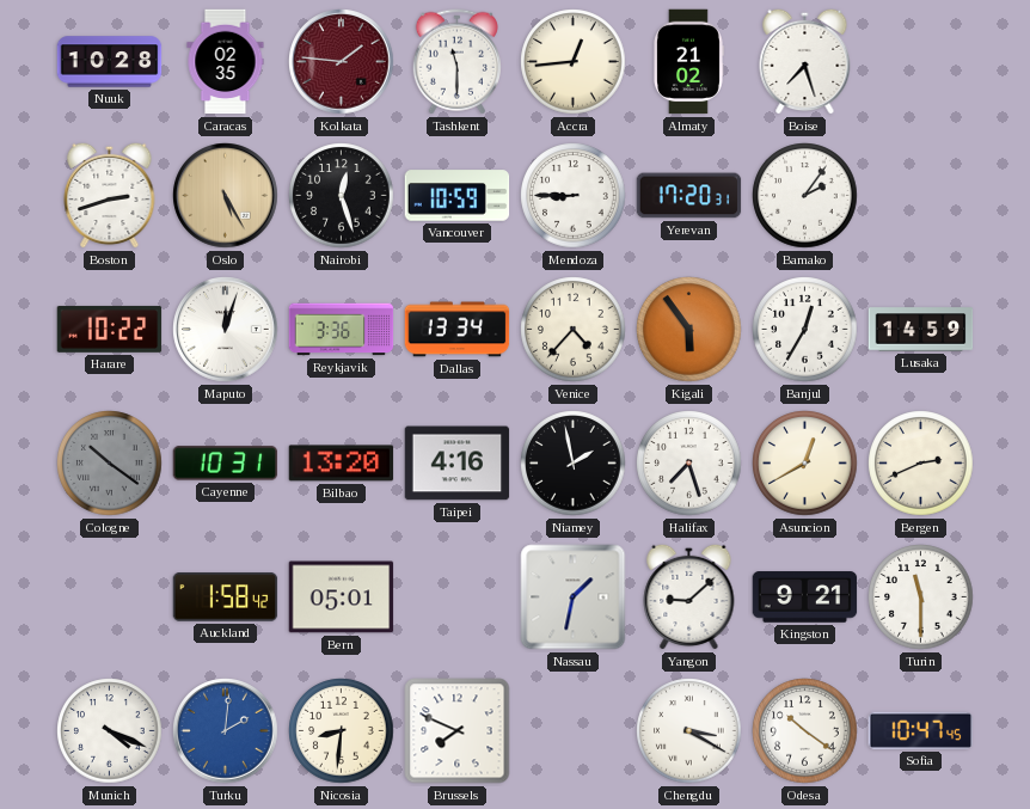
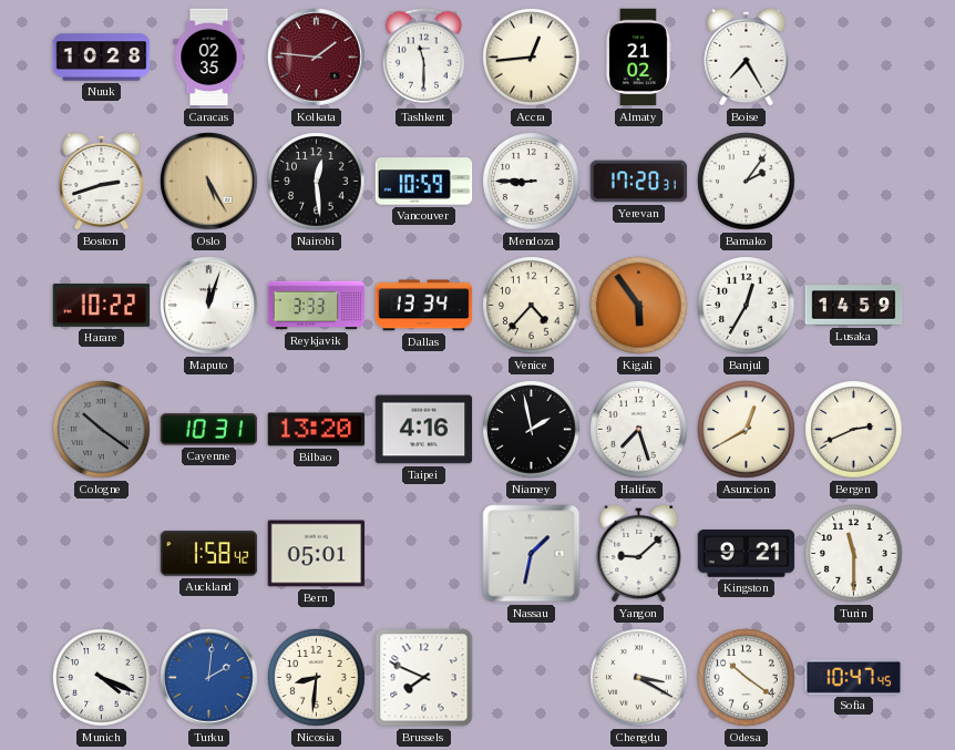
Boise: 7:27 -> 7:25 (747, 56)
Nairobi: 12:27 -> 12:29 (317, 182)
Reykjavik: 3:36 -> 3:33 (317, 306)
